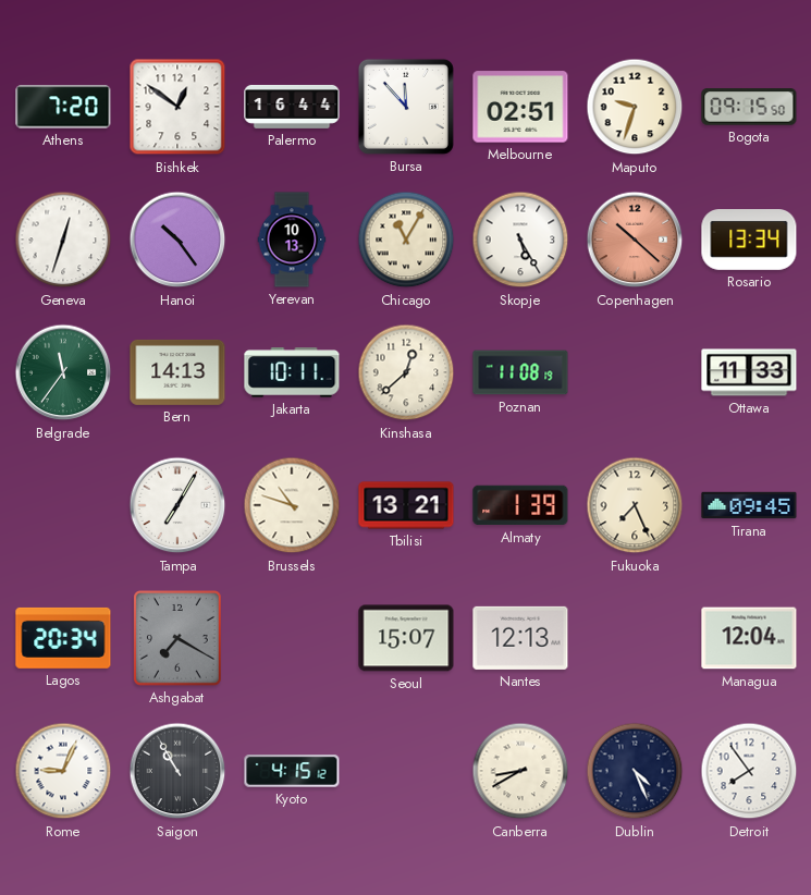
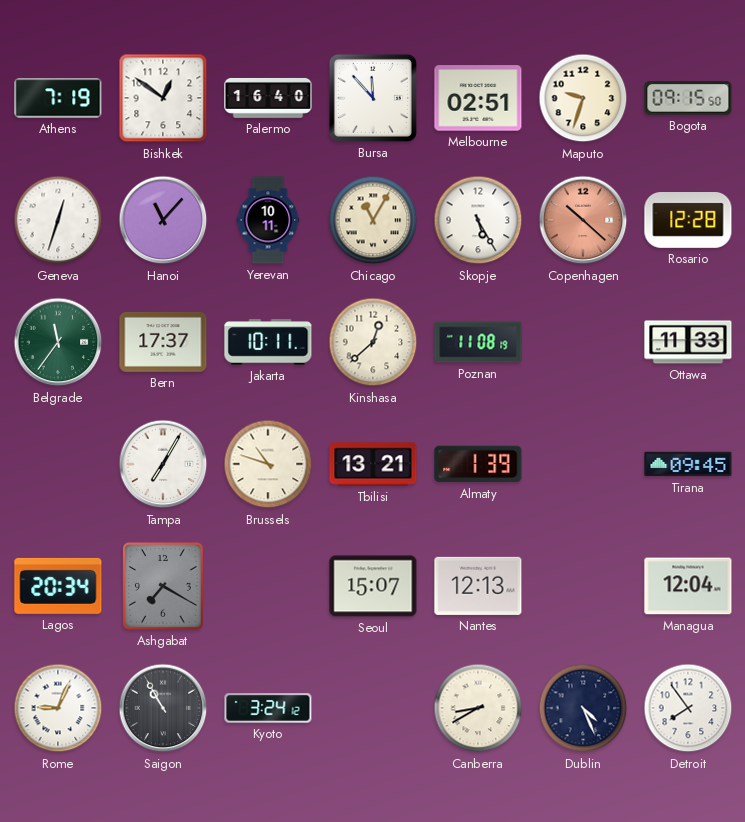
Athens: 7:20 -> 7:19 (58, 98)
Palermo: 16:44 -> 16:40 (268, 98)
Hanoi: 10:24 -> 11:07 (163, 220)
Yerevan: 10:13 -> 10:11 (268, 220)
Rosario: 13:34 -> 12:28 (688, 221)
Bern: 14:13 -> 17:37 (163, 342)
Fukuoka: 7:26 -> none (635, 505)
Kyoto: 4:15 -> 3:24 (268, 708)
